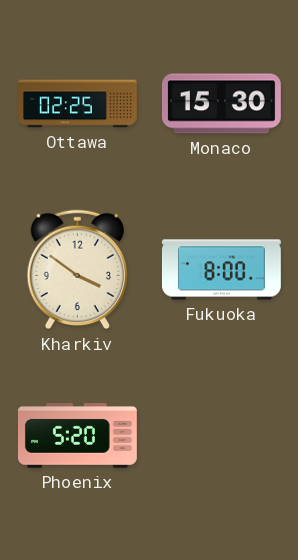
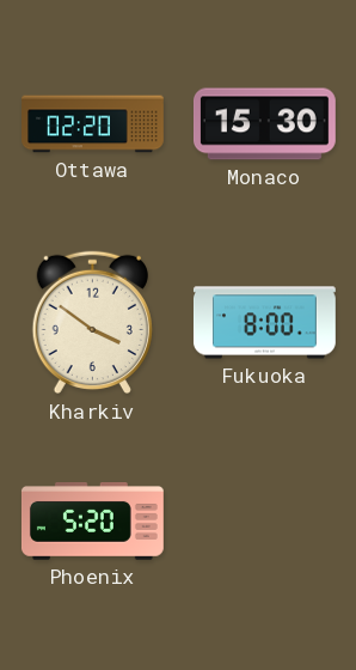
Ottawa: 02:25 -> 02:20 (93, 124)
